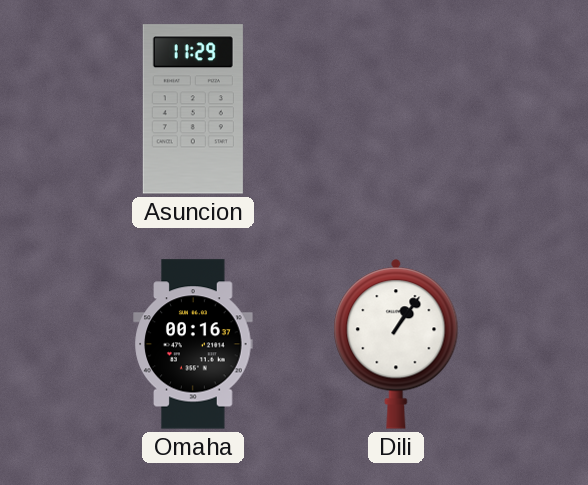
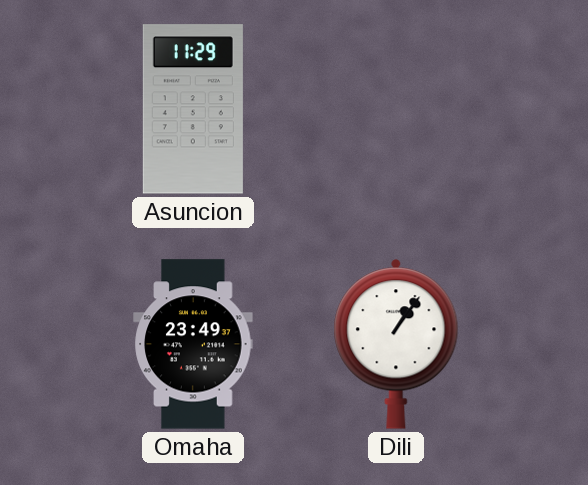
Omaha: 00:16 -> 23:49 (193, 344)
